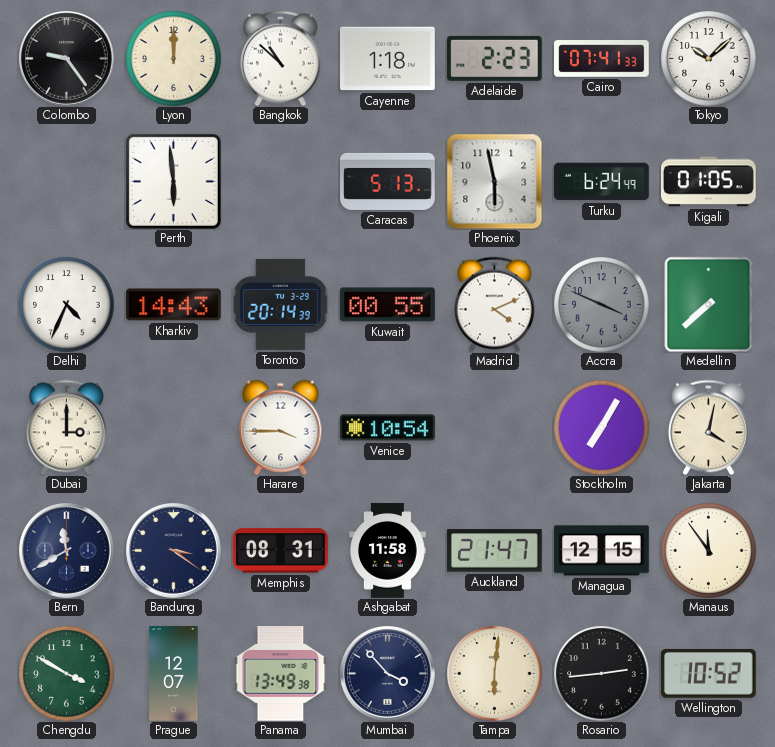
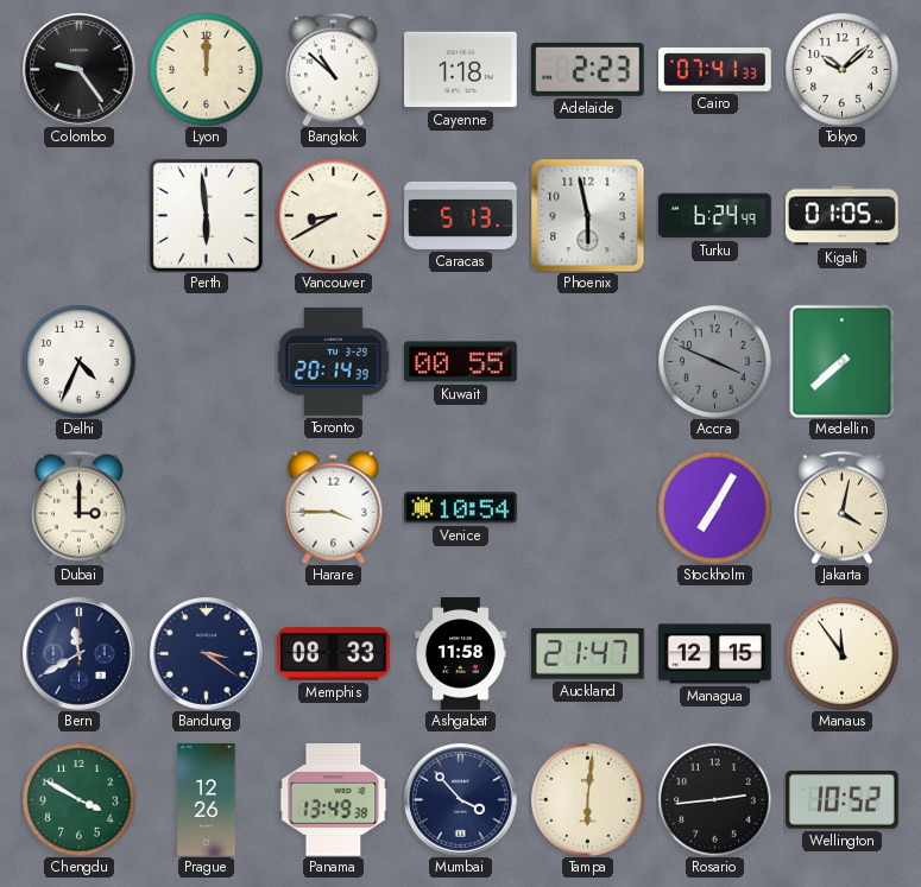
Vancouver: none -> 8:40 (333, 215)
Kharkiv: 14:43 -> none (174, 305)
Madrid: 4:11 -> none (495, 304)
Memphis: 08:31 -> 08:33 (334, 654)
Prague: 12:07 -> 12:26 (207, 800)
